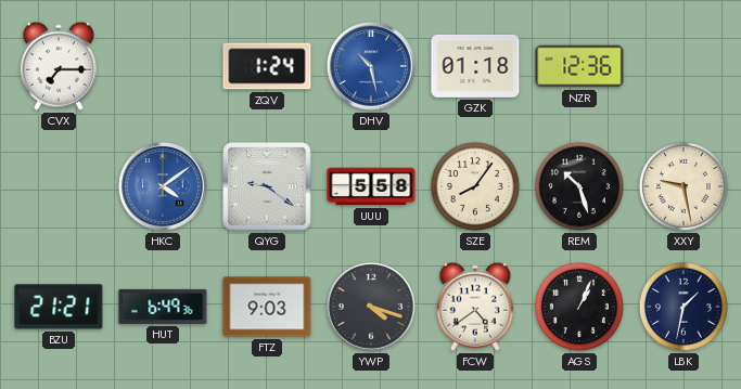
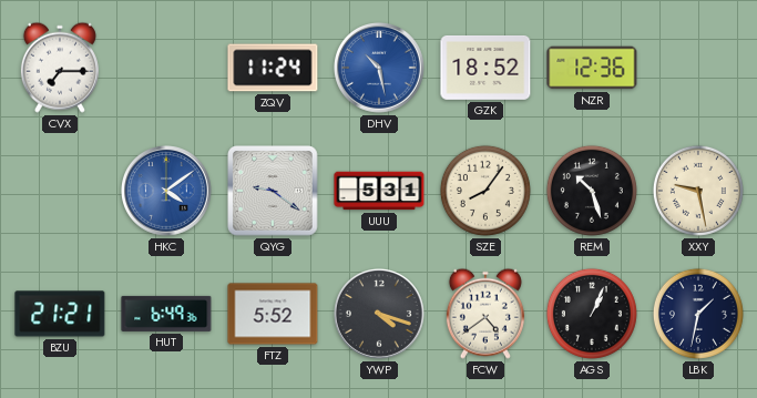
ZQV: 1:24 -> 11:24 (273, 68)
GZK: 01:18 -> 18:52 (485, 68)
UUU: 5:58 -> 5:31 (379, 191)
FTZ: 9:03 -> 5:52 (273, 314)
